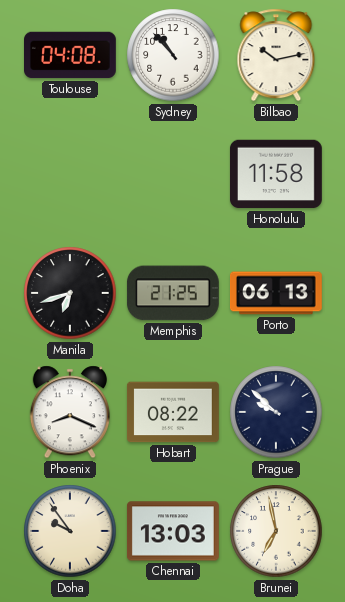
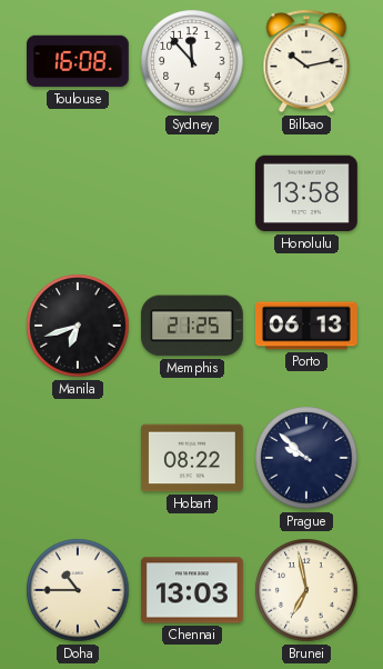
Toulouse: 04:08 -> 16:08 (79, 61)
Sydney: 10:53 -> 11:53 (192, 61)
Honolulu: 11:58 -> 13:58 (306, 193)
Phoenix: 8:19 -> none (70, 412)
Doha: 9:54 -> 10:45 (78, 590)
